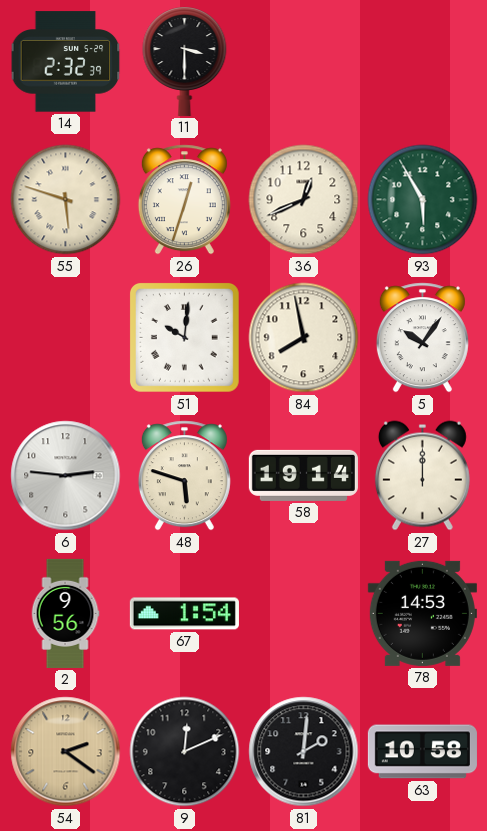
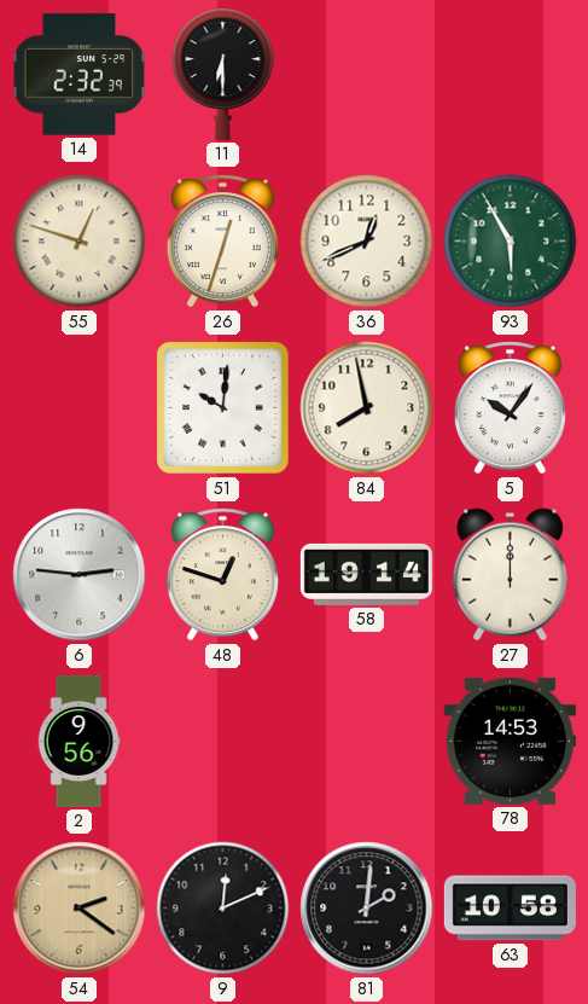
11: 3:30 -> 6:30 (223, 74)
55: 5:48 -> 12:48 (80, 242)
48: 5:48 -> 12:48 (222, 575)
67: 1:54 -> none (184, 614)
